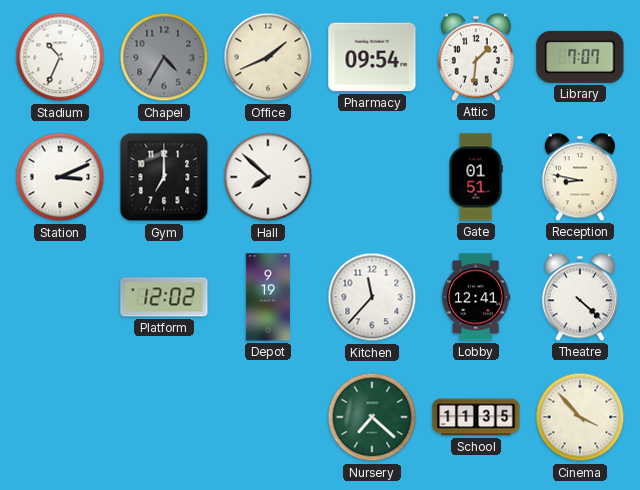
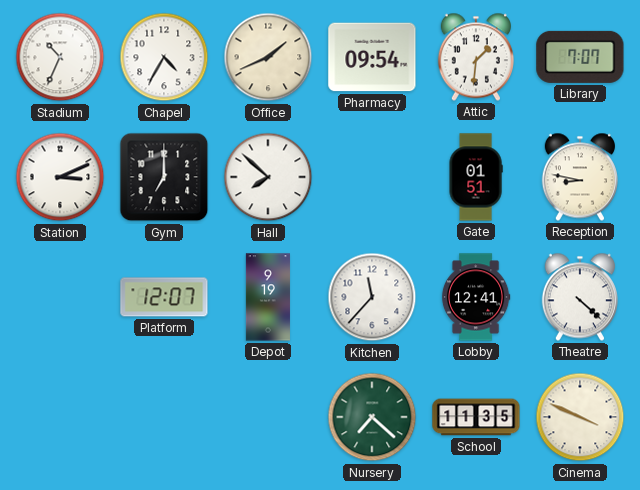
Chapel dial: grey -> white (164, 57)
Platform: 12:02 -> 12:07 (164, 297)
Cinema: 3:53 -> 3:49 (580, 417)
